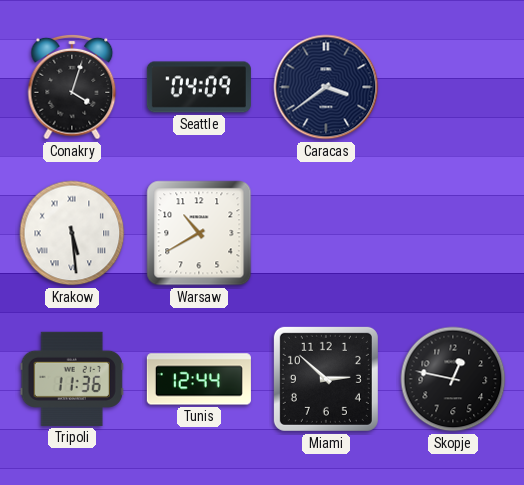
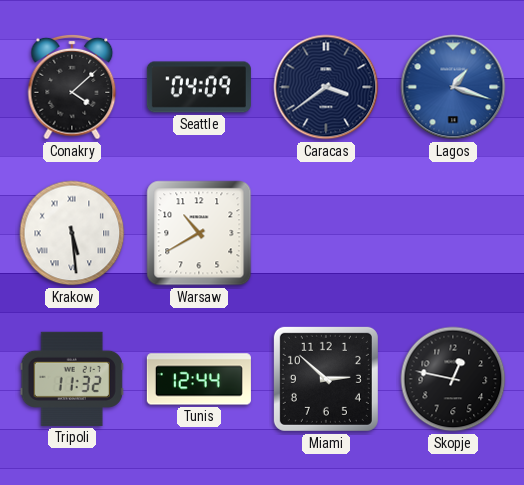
Conakry: 4:03 -> 4:08 (72, 87)
Lagos: none -> 1:18 (453, 87)
Tripoli: 11:36 -> 11:32 (72, 379)
